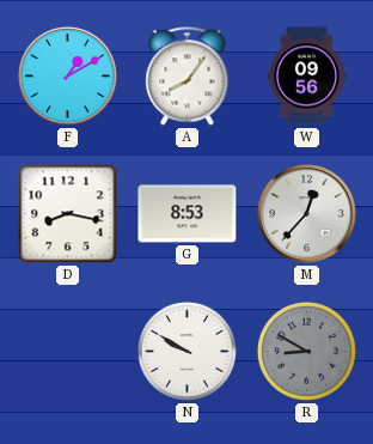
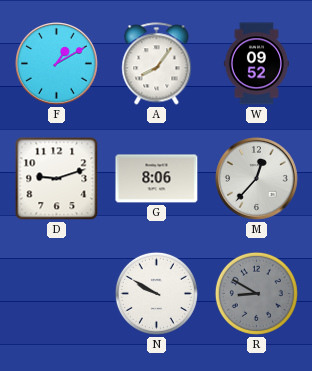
W: 09:56 -> 09:52 (256, 64)
D: 8:17 -> 9:12 (57, 179)
G: 8:53 -> 8:06 (157, 179)
